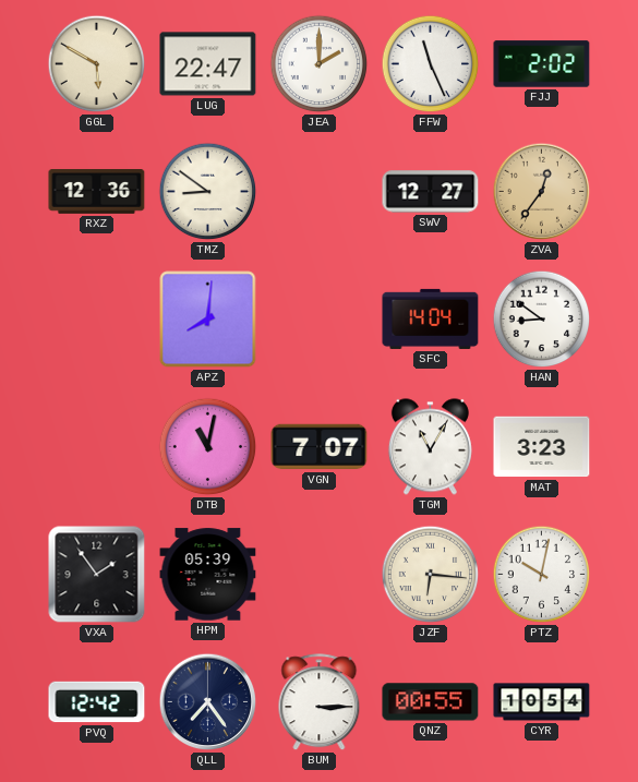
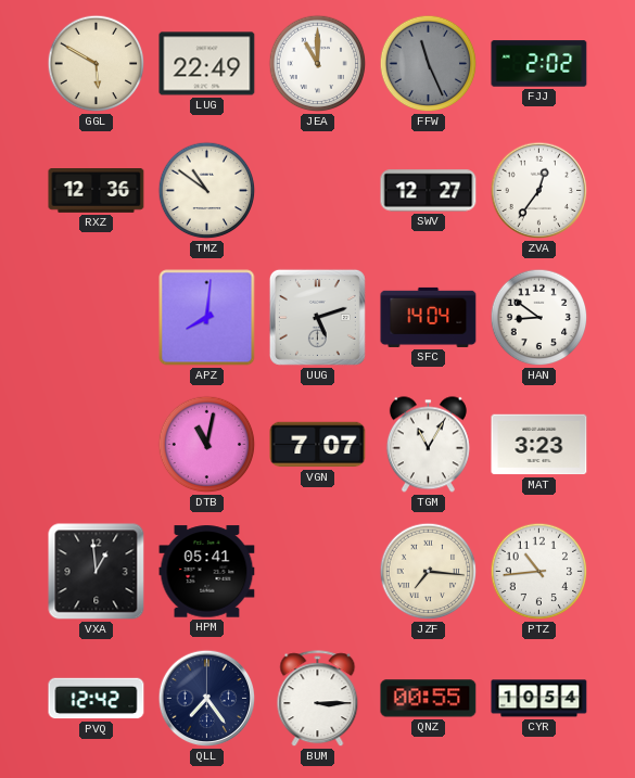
LUG: 22:47 -> 22:49 (207, 64)
JEA: 2:00 -> 11:00 (318, 64)
FFW dial: white -> grey (429, 64)
TMZ: 8:51 -> 10:51 (207, 191)
ZVA dial: champagne -> white (539, 191)
UUG: none -> 5:12 (317, 317)
VXA: 1:54 -> 12:59 (97, 572)
HPM: 05:39 -> 05:41 (207, 572)
JZF: 6:16 -> 7:16 (429, 572)
PTZ: 10:02 -> 10:44 (539, 572)
